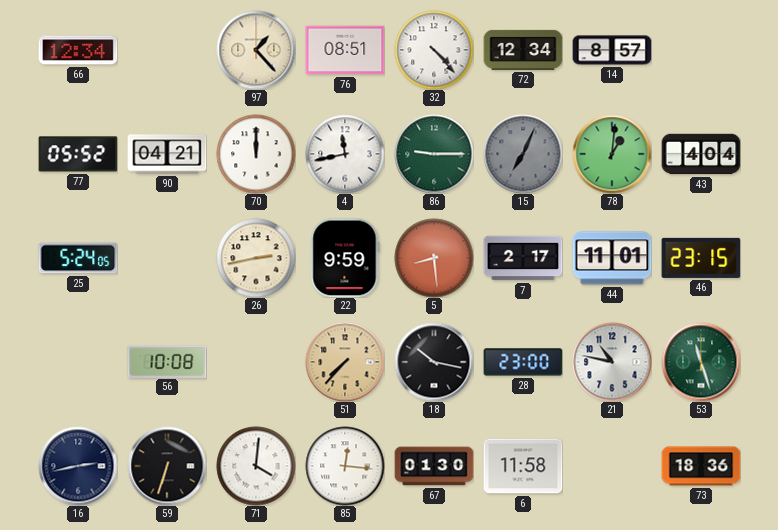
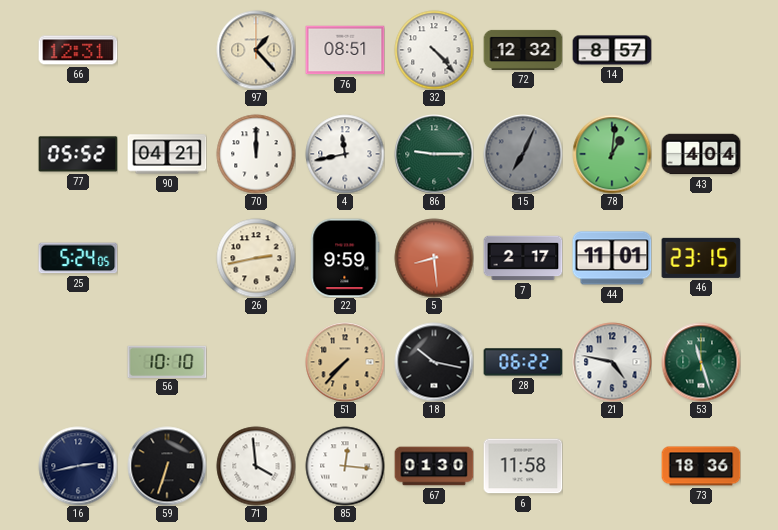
66: 12:34 -> 12:31 (78, 50)
72: 12:34 -> 12:32 (523, 50)
56: 10:08 -> 10:10 (167, 361)
28: 23:00 -> 06:22 (523, 362)
21: 10:47 -> 4:47 (612, 362)
71: 4:01 -> 3:59 (256, 466)
